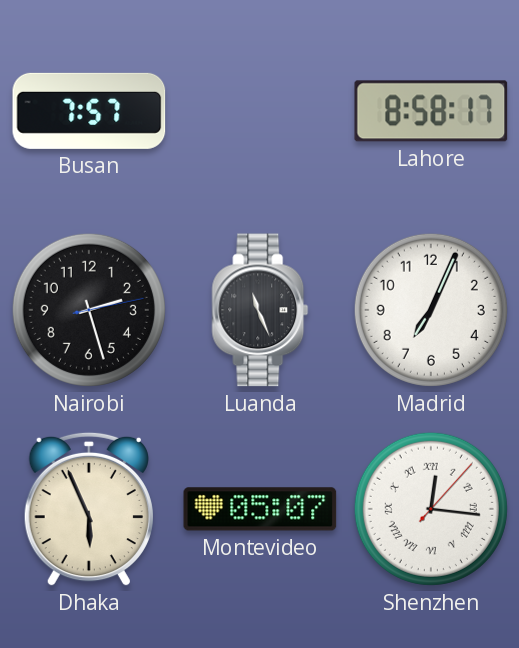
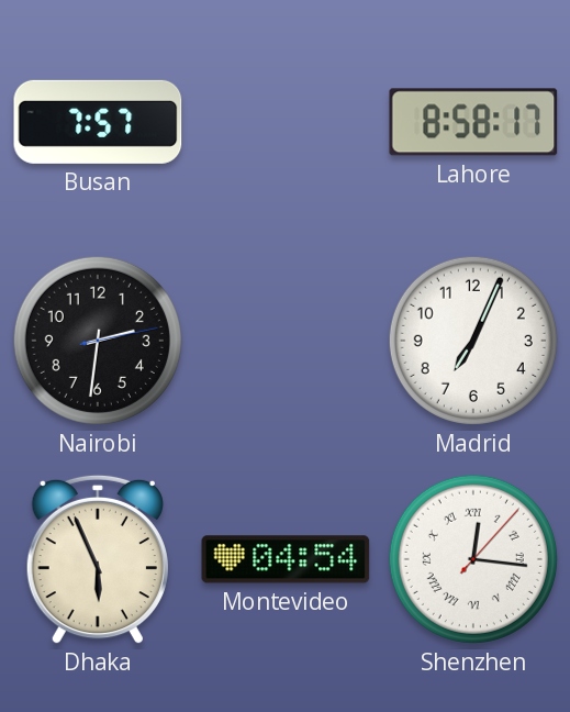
Nairobi: 2:27 -> 2:31 (98, 341)
Luanda: 11:26 -> none (260, 310)
Montevideo: 05:07 -> 04:54 (286, 559)
